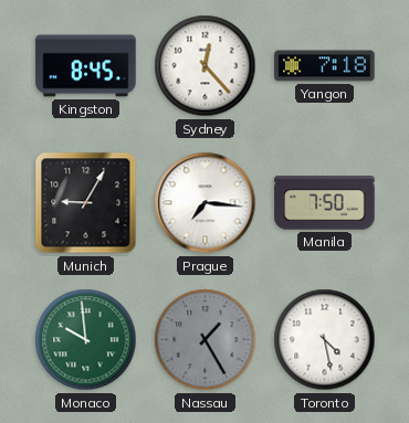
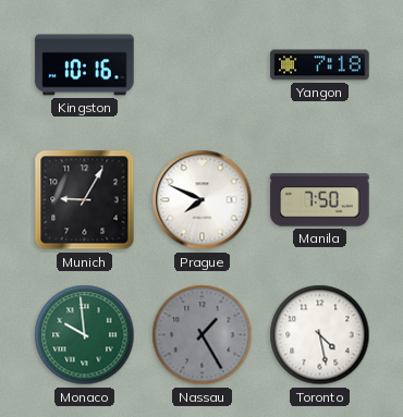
Kingston: 8:45 -> 10:16 (85, 65)
Sydney: 12:23 -> none (206, 66)
Prague: 7:16 -> 7:49 (203, 200)
